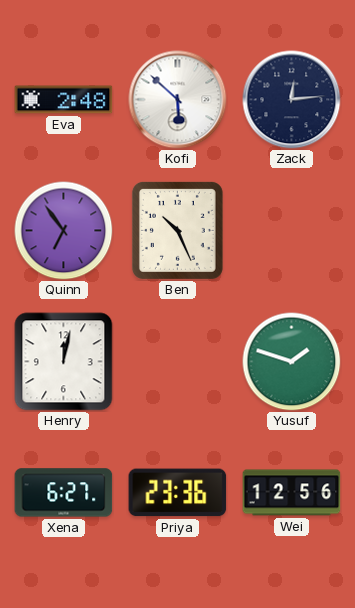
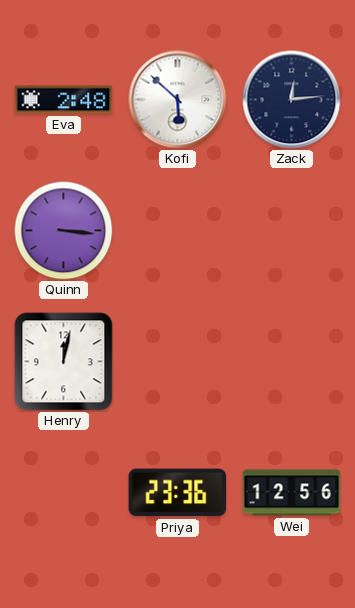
Quinn: 6:54 -> 3:16 (64, 231)
Ben: 10:26 -> none (177, 230)
Yusuf: 1:48 -> none (292, 362)
Xena: 6:27 -> none (64, 493)
